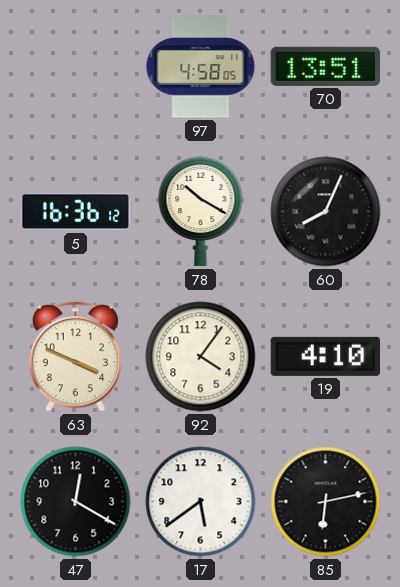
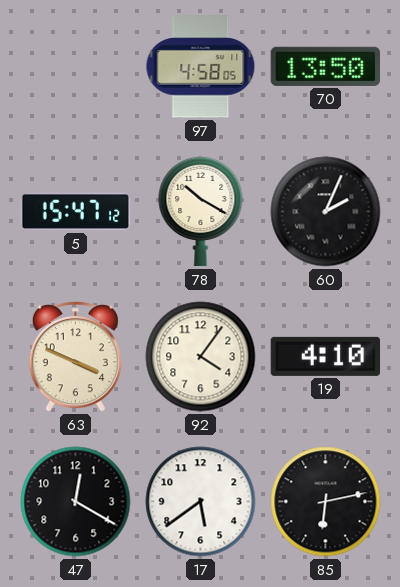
70: 13:51 -> 13:50 (326, 66)
5: 16:36 -> 15:47 (76, 212)
60: 8:04 -> 2:04 (326, 212)
